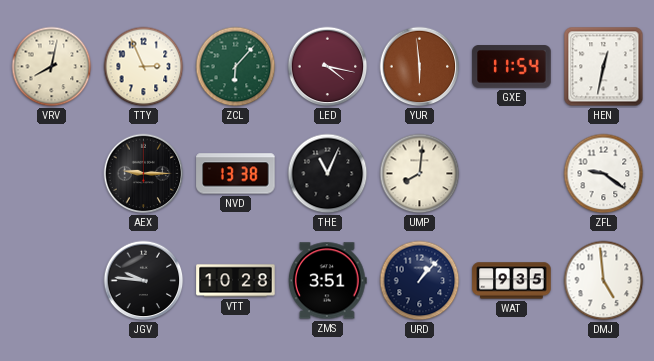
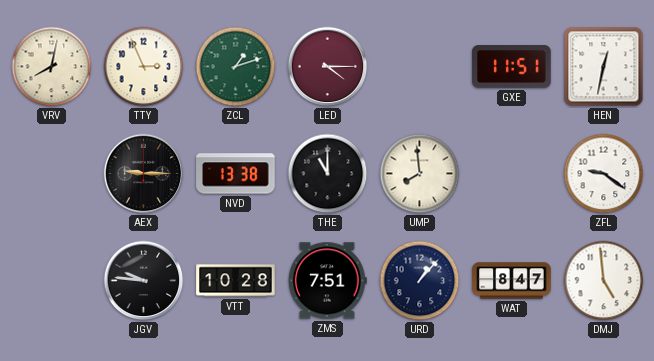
ZCL: 6:07 -> 1:12 (236, 67)
LED: 4:17 -> 4:15 (328, 67)
YUR: 5:59 -> none (420, 67)
GXE: 11:54 -> 11:51 (512, 67)
THE: 11:04 -> 11:00 (328, 174)
UMP: 8:01 -> 7:59 (420, 174)
ZMS: 3:51 -> 7:51 (327, 281)
WAT: 9:35 -> 8:47 (512, 281)
